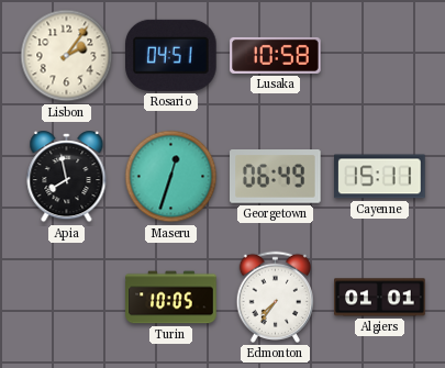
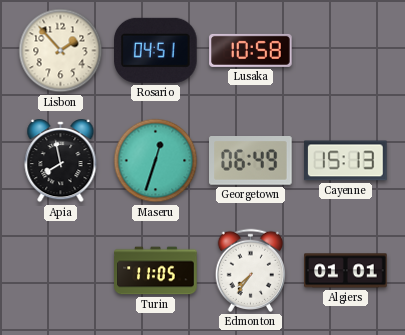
Lisbon: 2:06 -> 1:53 (61, 51)
Cayenne: 15:11 -> 15:13 (346, 161)
Turin: 10:05 -> 11:05 (156, 271)
